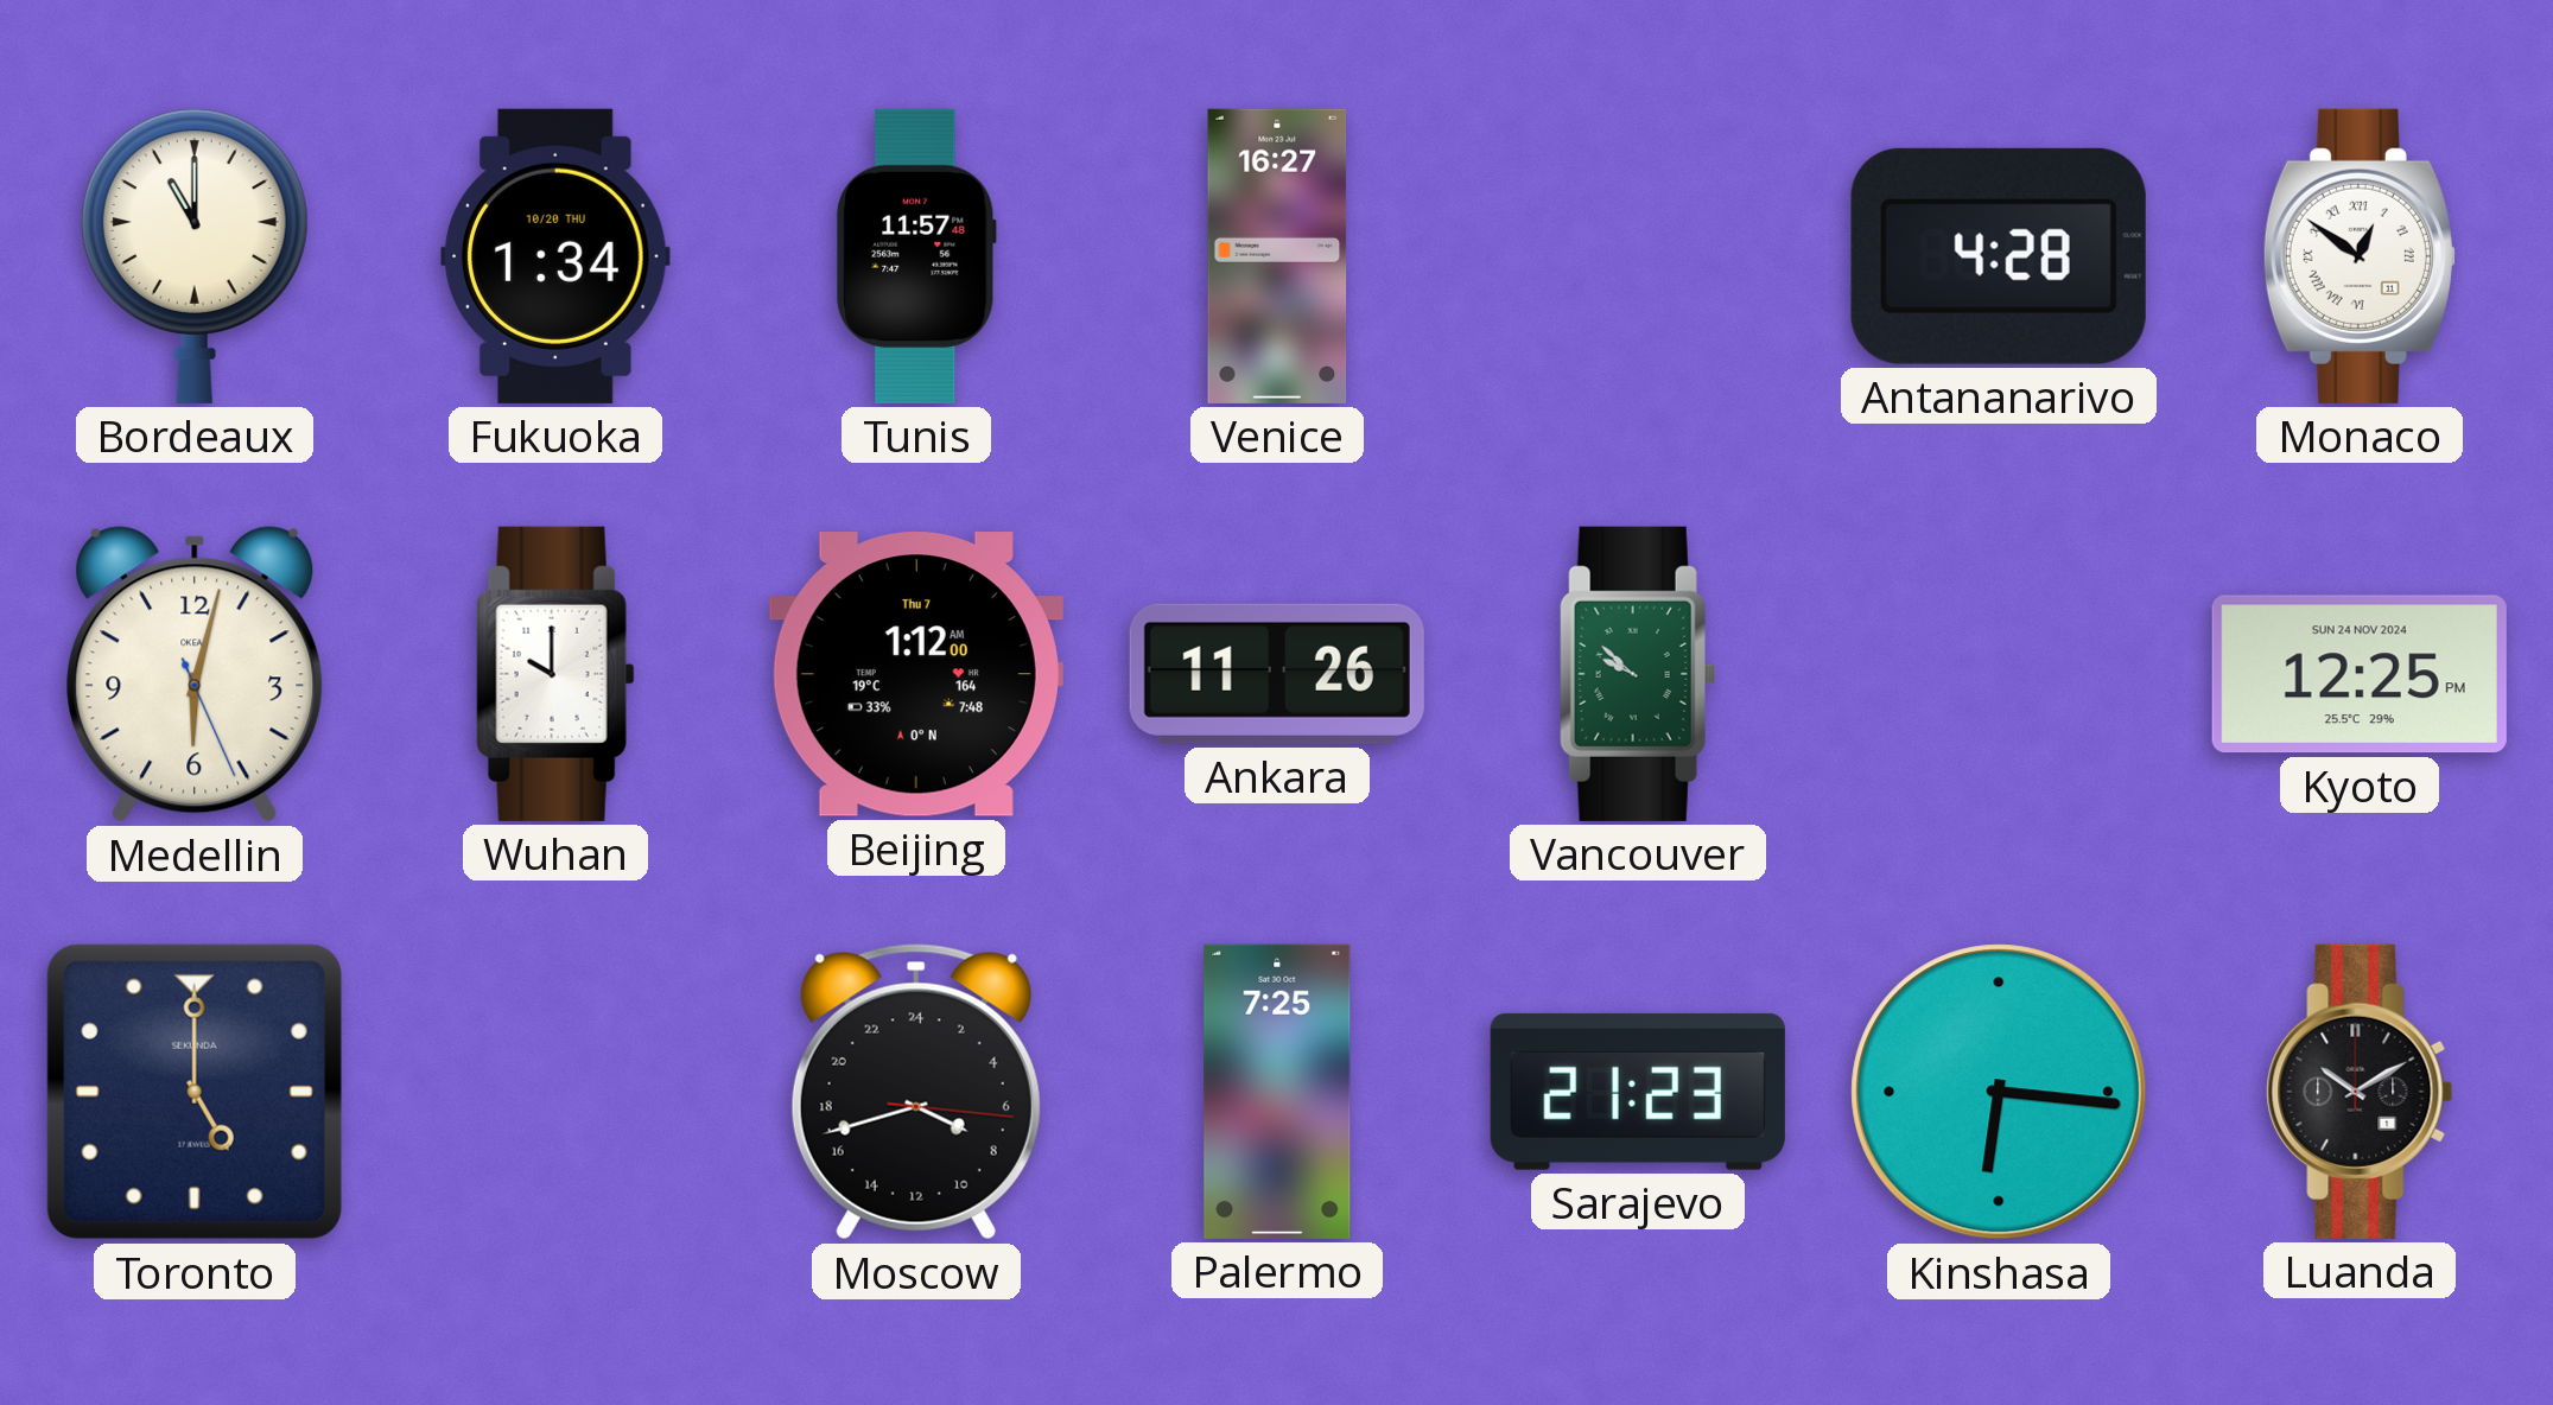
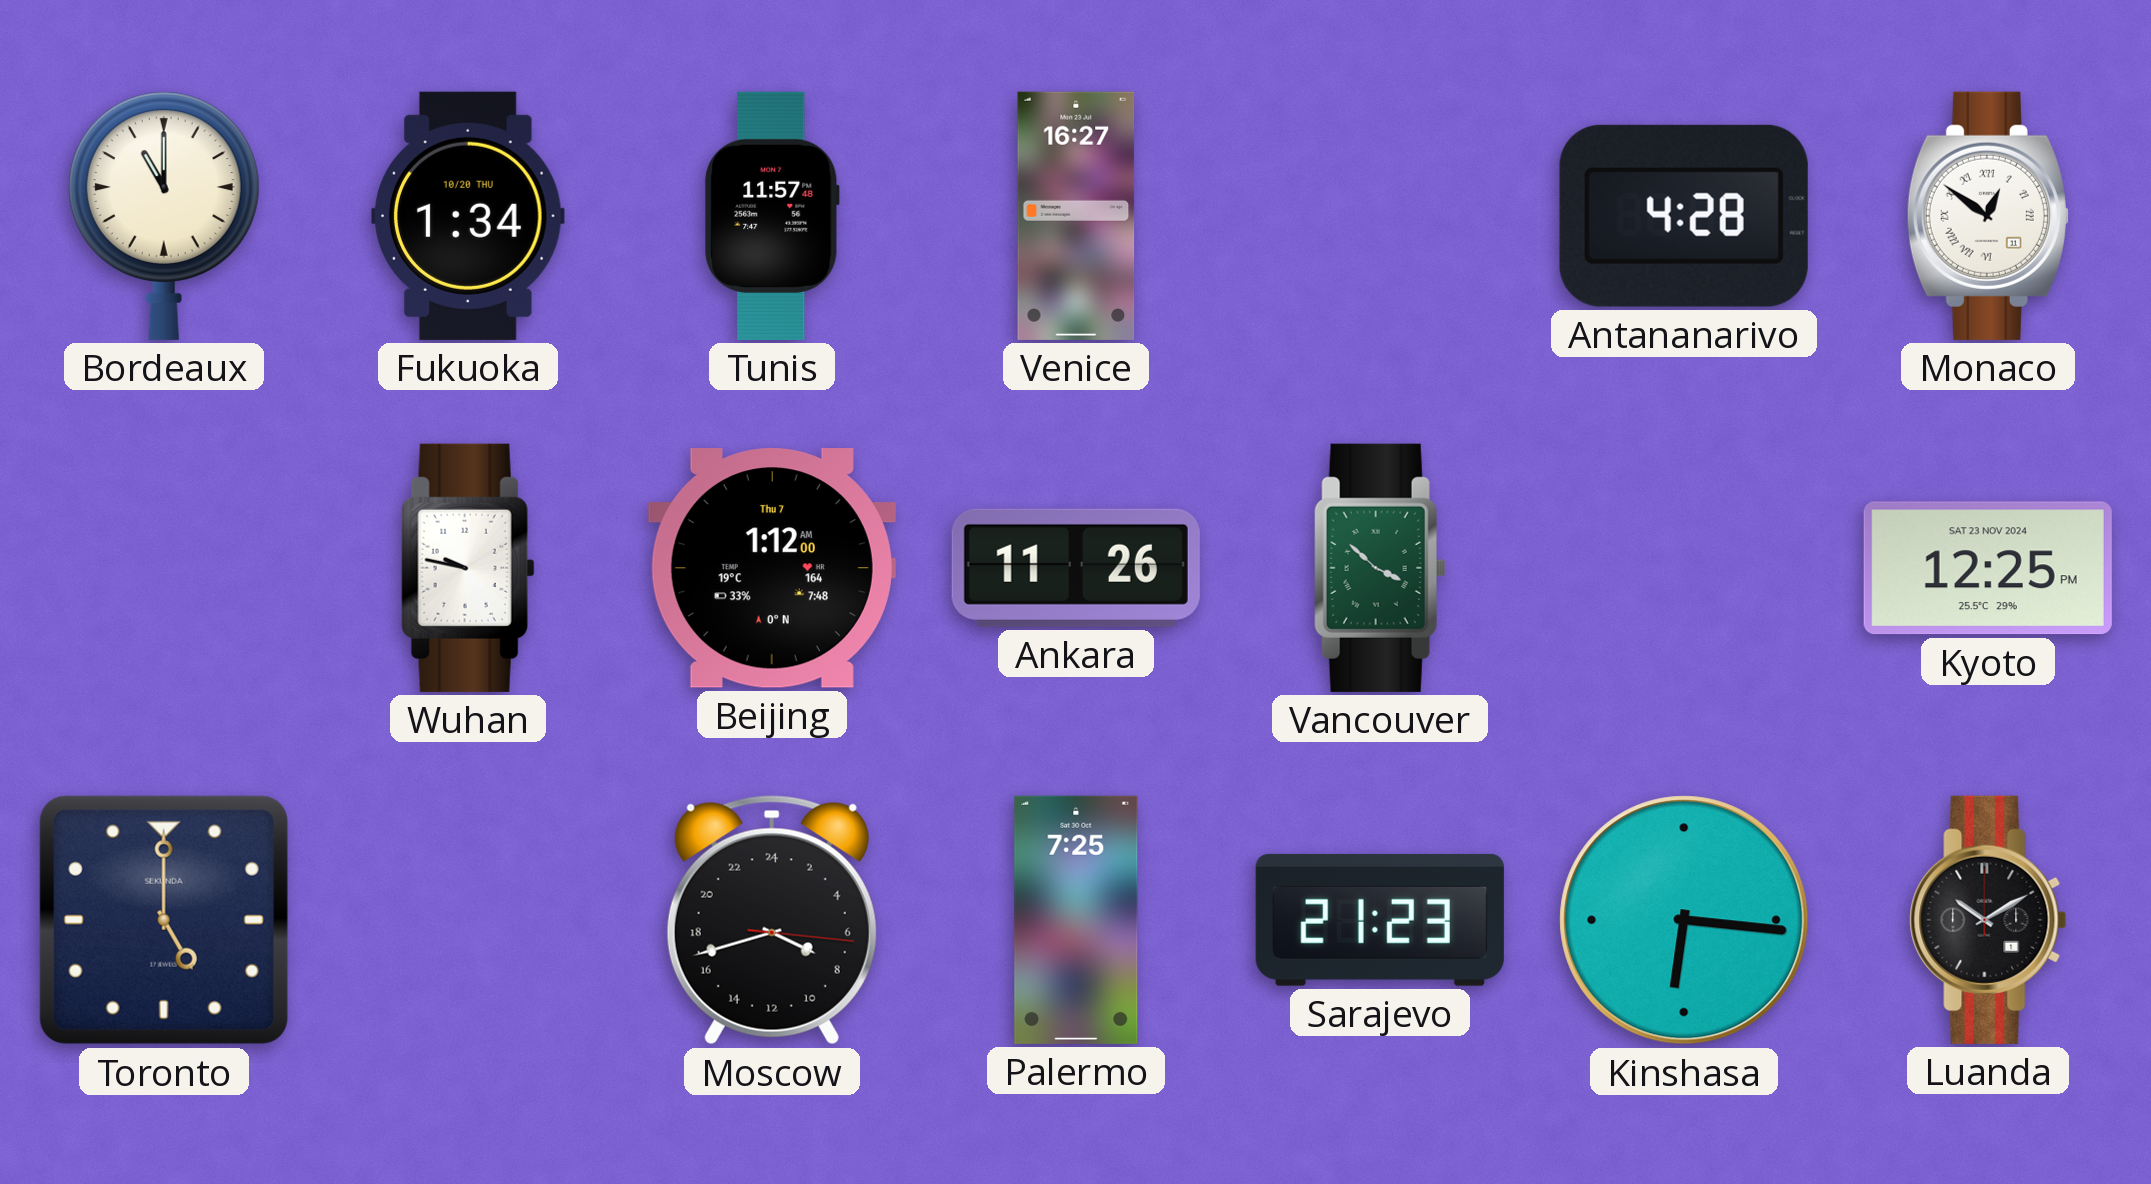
Medellin: 6:02 -> none (195, 674)
Wuhan: 10:00 -> 9:47 (468, 568)
Vancouver: 9:52 -> 3:52 (1380, 568)
Kyoto date: SUN 24 NOV 2024 -> SAT 23 NOV 2024 (1988, 568)
